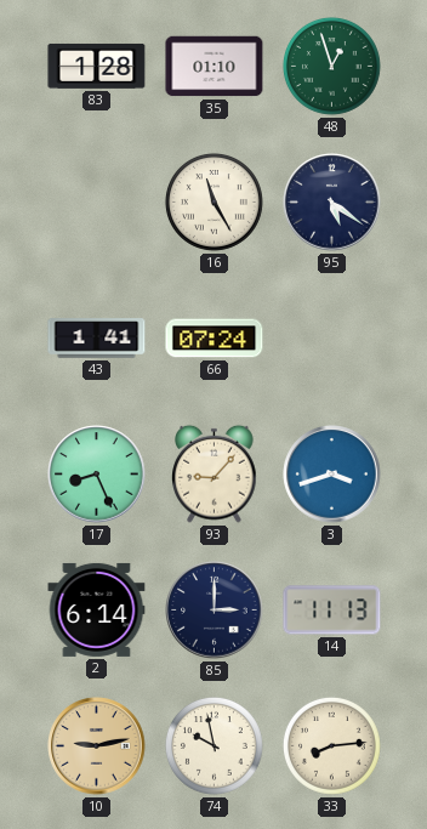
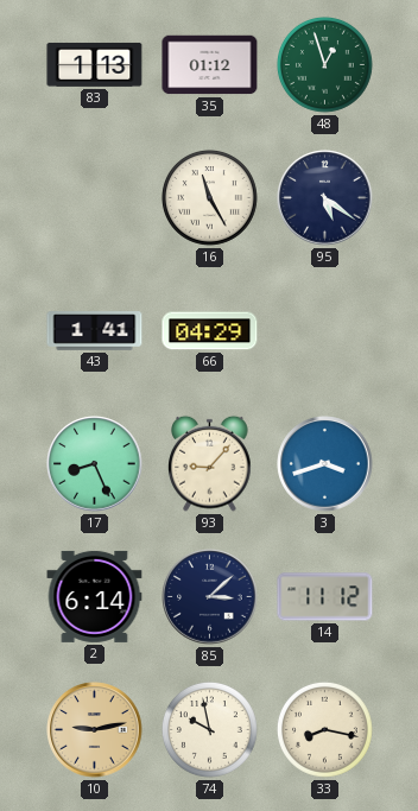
83: 1:28 -> 1:13 (95, 64)
35: 01:10 -> 01:12 (210, 65)
66: 07:24 -> 04:29 (210, 331)
85: 3:00 -> 3:08 (210, 597)
14: 11:13 -> 11:12 (325, 597)
33: 8:14 -> 8:17 (324, 729)
